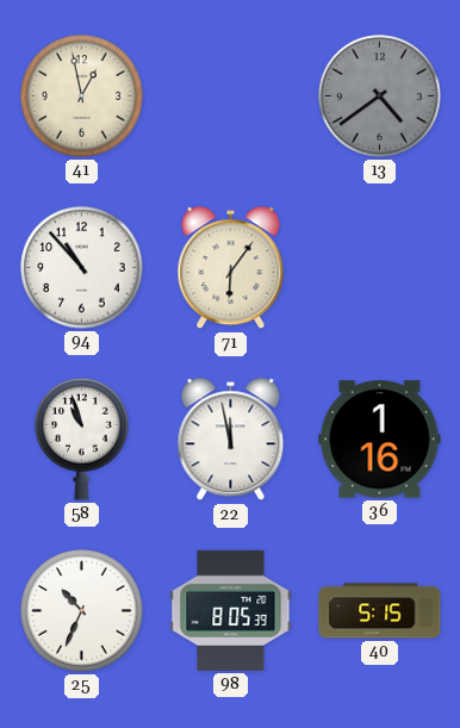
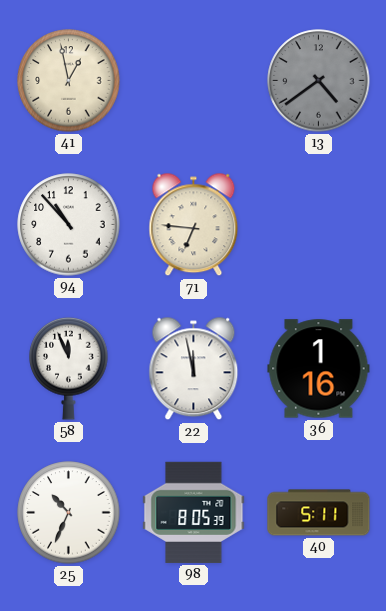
71: 6:06 -> 6:46 (194, 225)
58: 10:57 -> 11:56 (69, 368)
40: 5:15 -> 5:11 (319, 513)
